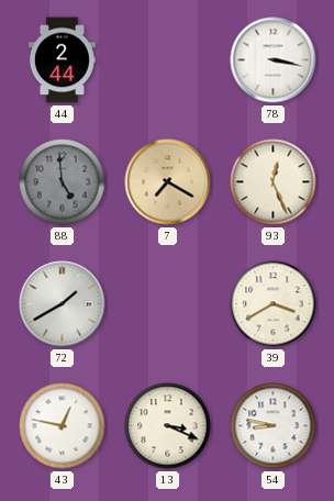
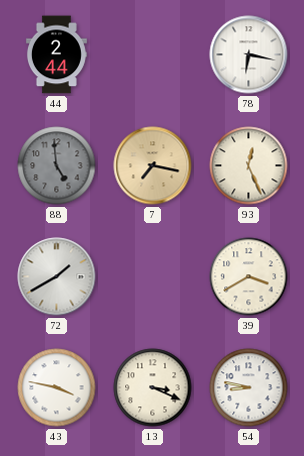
78: 3:17 -> 6:17 (249, 55)
7: 7:20 -> 7:17 (153, 166)
43: 12:47 -> 3:47 (57, 388)
